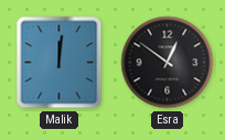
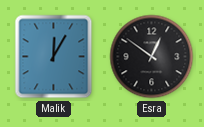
Malik: 12:01 -> 12:05 (54, 57)
